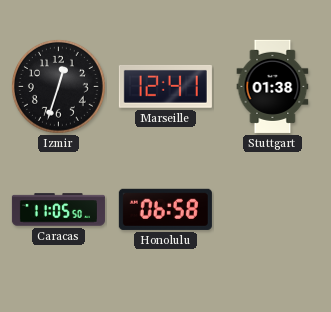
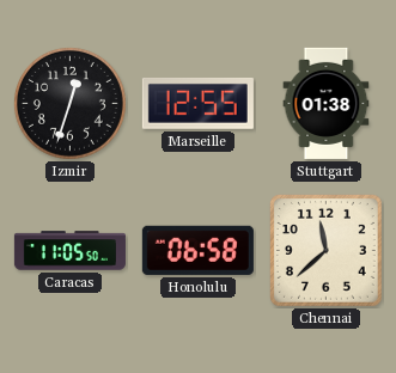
Marseille: 12:41 -> 12:55 (197, 103)
Chennai: none -> 11:38 (325, 250)
